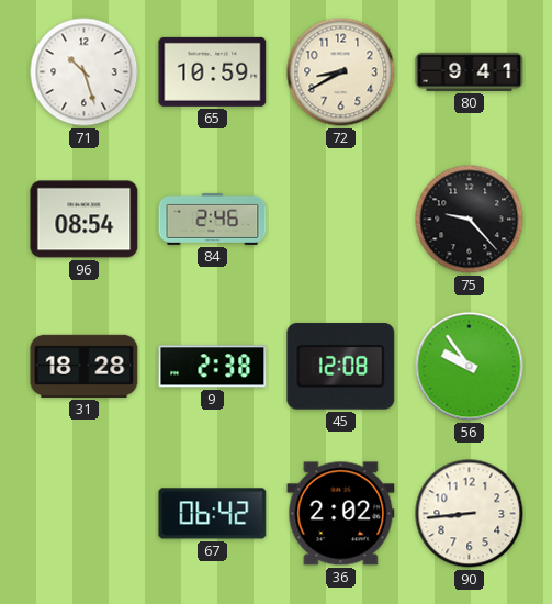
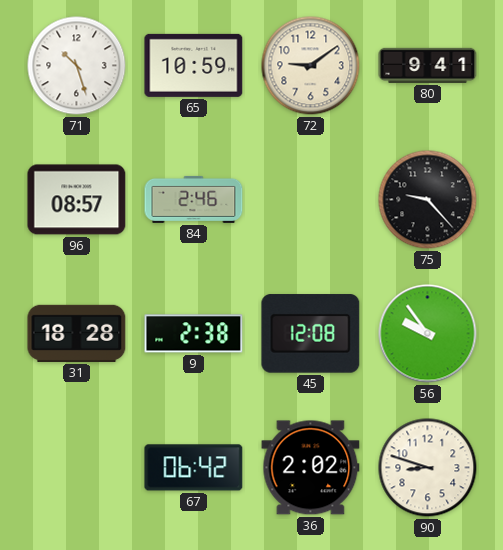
72: 8:40 -> 9:09 (311, 66)
96: 08:54 -> 08:57 (77, 200)
90: 8:44 -> 8:48 (428, 468)
